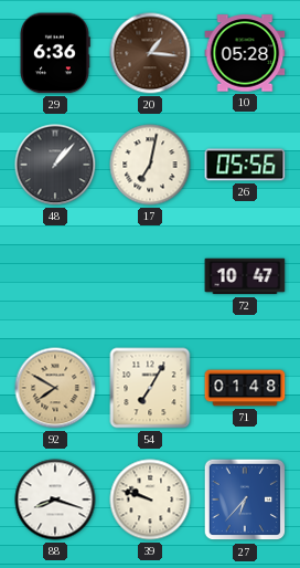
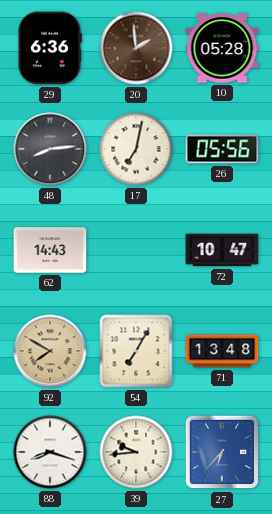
20: 1:16 -> 1:59 (136, 48)
48: 1:07 -> 8:14 (50, 149)
62: none -> 14:43 (50, 250)
71: 01:48 -> 13:48 (222, 351)
39: 9:48 -> 9:44 (136, 452)
